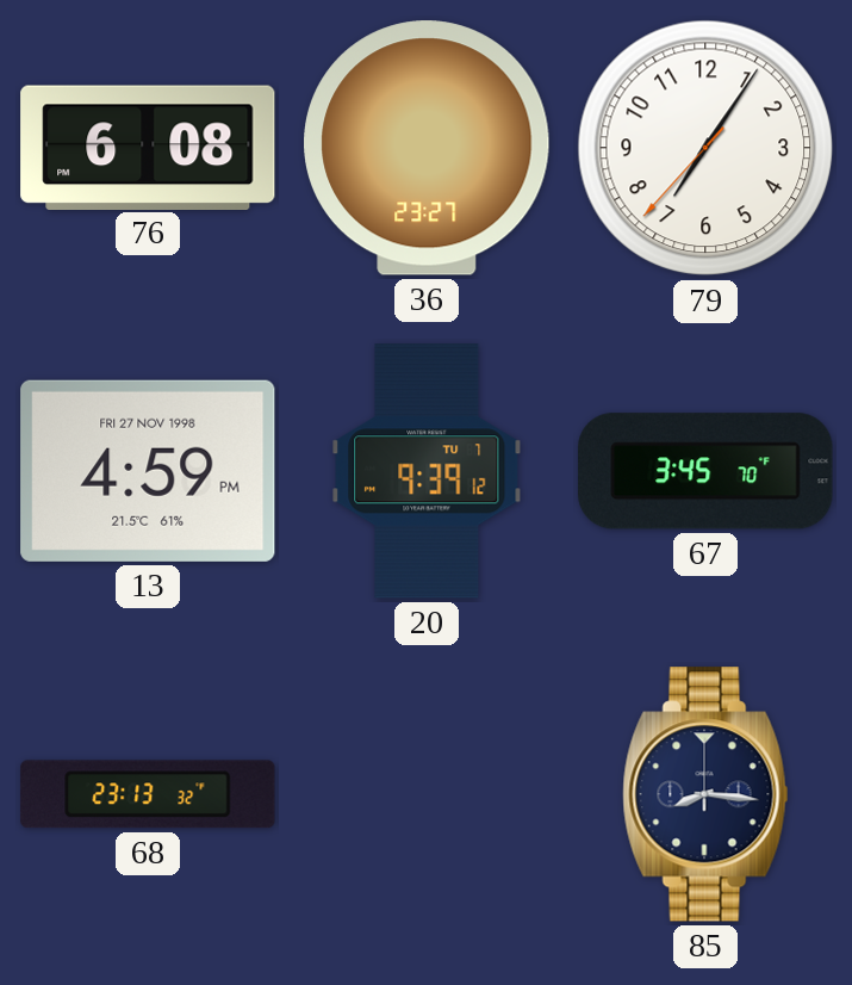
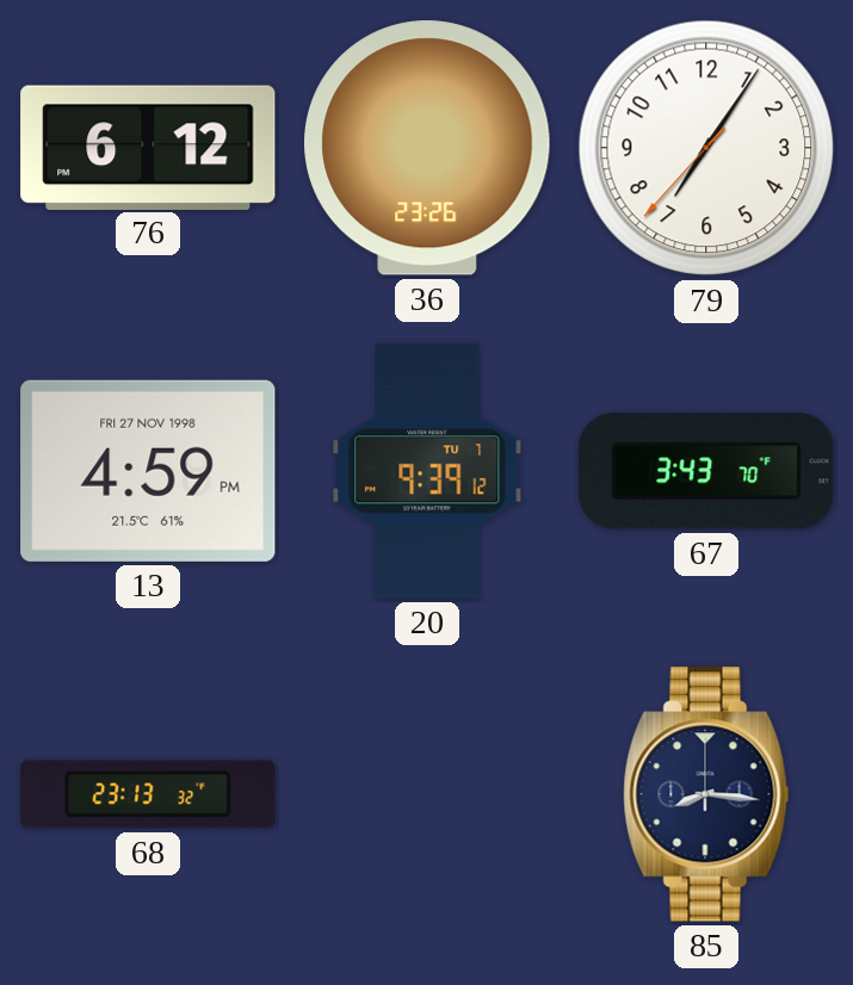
76: 6:08 -> 6:12 (148, 147)
36: 23:27 -> 23:26 (427, 148)
67: 3:45 -> 3:43 (706, 471)
